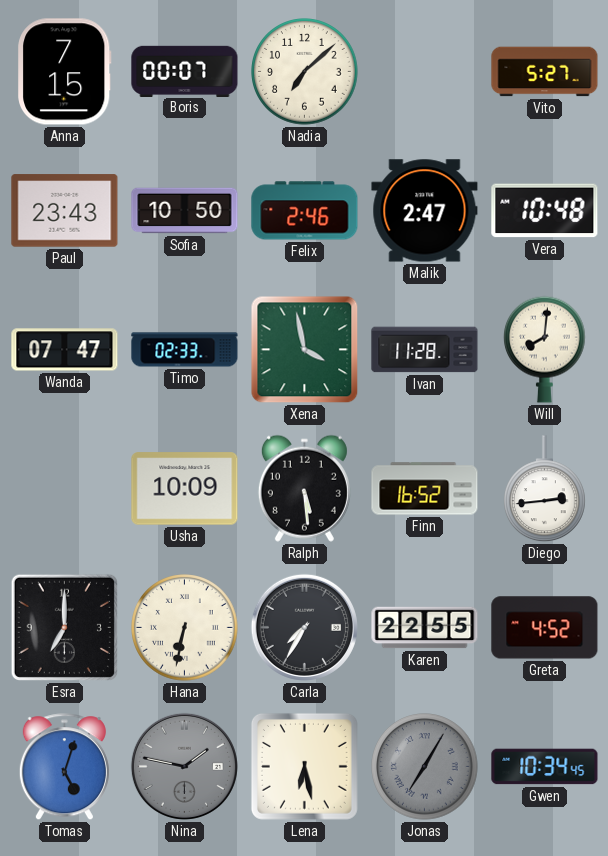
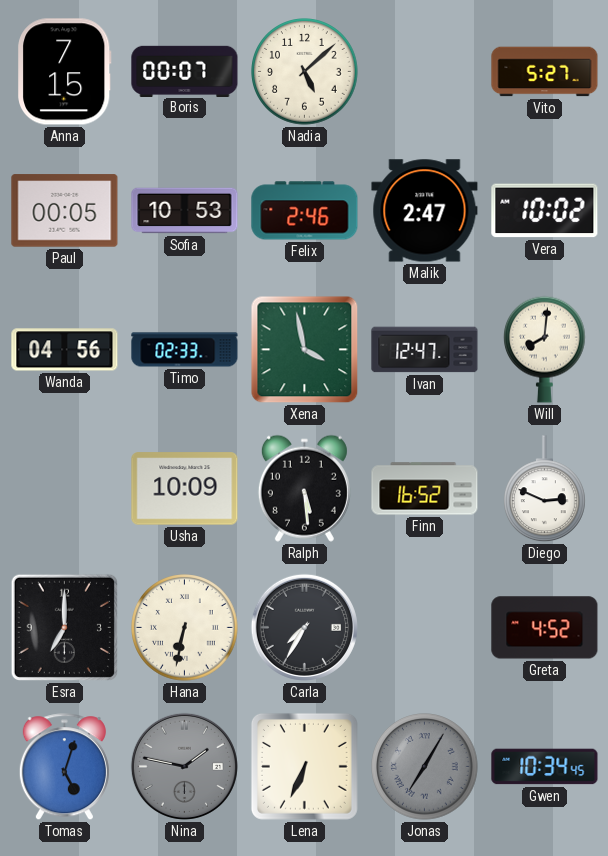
Nadia: 7:08 -> 5:08 (305, 72)
Paul: 23:43 -> 00:05 (65, 211)
Sofia: 10:50 -> 10:53 (185, 211)
Vera: 10:48 -> 10:02 (545, 211)
Wanda: 07:47 -> 04:56 (65, 350)
Ivan: 11:28 -> 12:47 (425, 350)
Diego: 2:44 -> 2:49 (545, 489)
Karen: 22:55 -> none (425, 628)
Lena: 6:28 -> 6:34 (304, 766)
